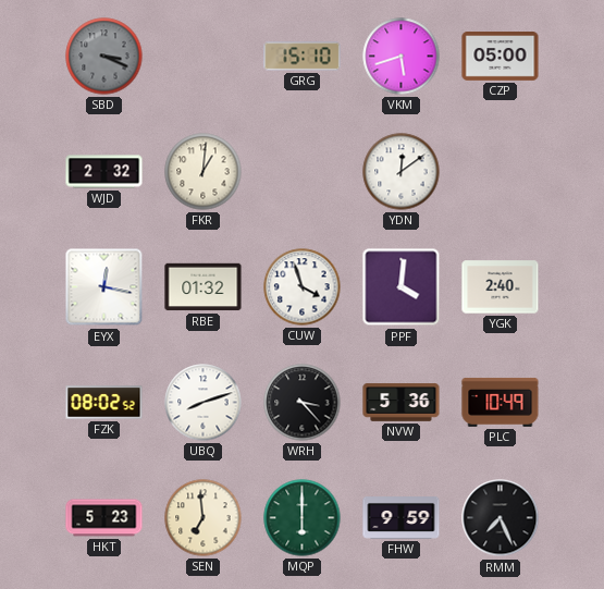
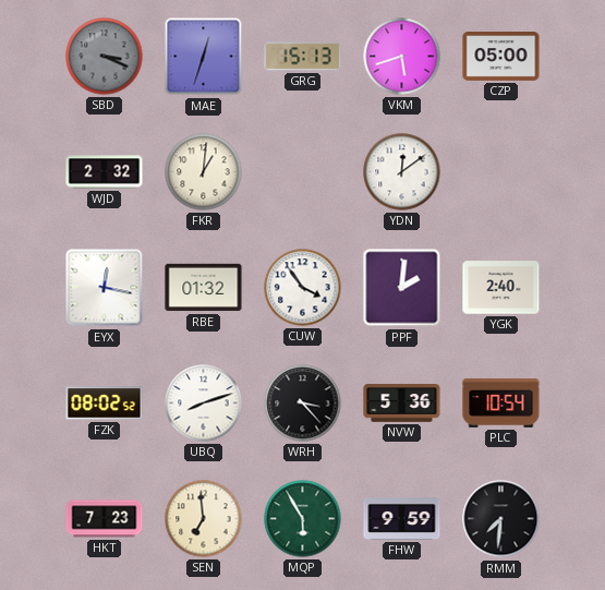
MAE: none -> 12:33 (204, 57)
GRG: 15:10 -> 15:13 (303, 57)
CUW: 3:57 -> 3:54 (303, 288)
PPF: 4:01 -> 2:01 (402, 288)
PLC: 10:49 -> 10:54 (501, 404)
HKT: 5:23 -> 7:23 (105, 519)
MQP: 6:00 -> 5:55 (303, 519)
RMM: 7:26 -> 7:31 (501, 519)
